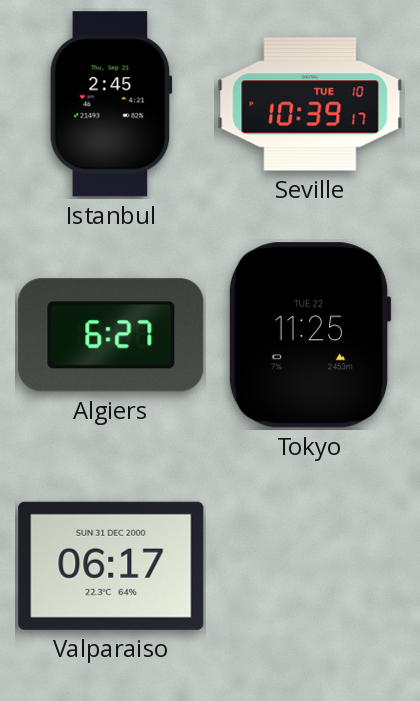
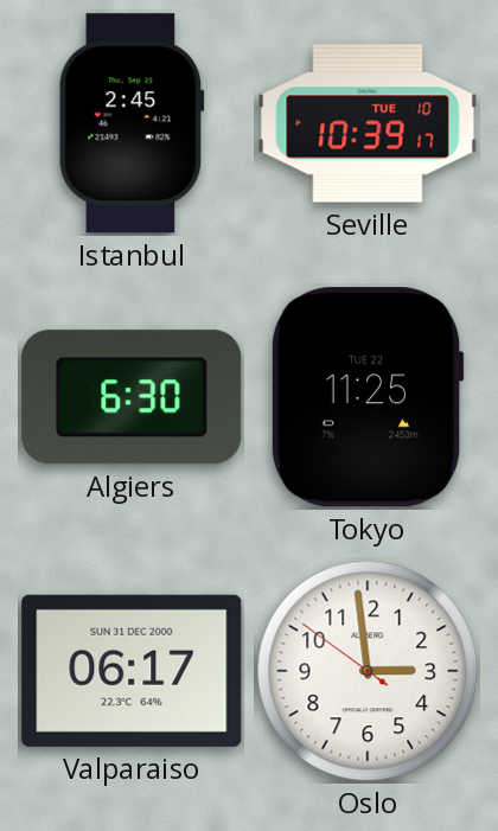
Algiers: 6:27 -> 6:30 (132, 397)
Oslo: none -> 2:58 (368, 671)
